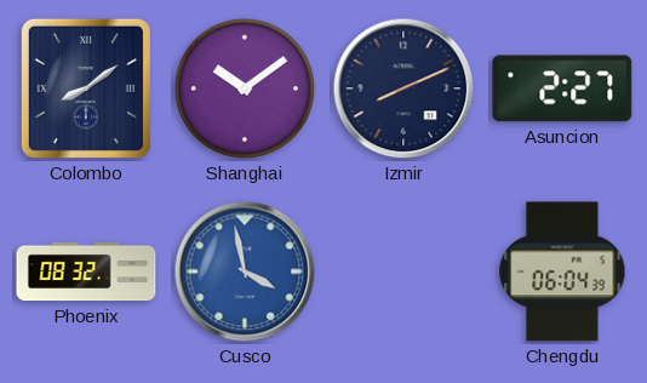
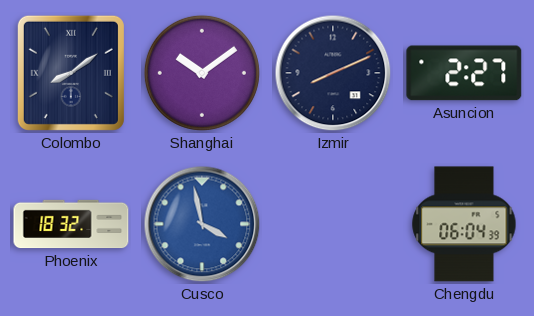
Phoenix: 08:32 -> 18:32 (71, 224)
